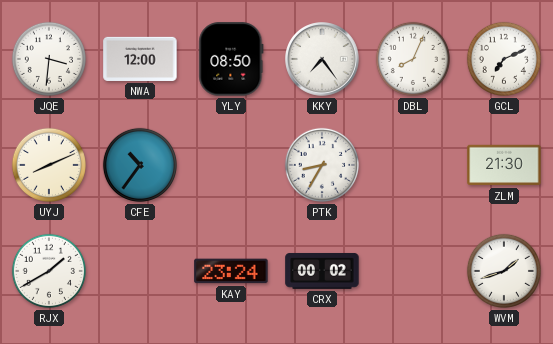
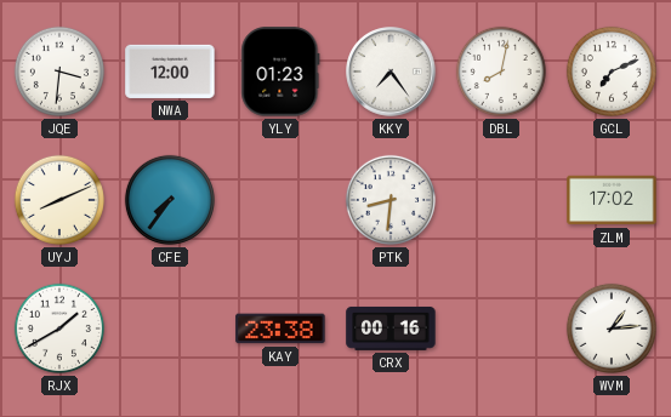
YLY: 08:50 -> 01:23 (280, 72)
DBL: 8:04 -> 8:02 (501, 72)
CFE: 10:36 -> 7:36 (170, 200)
PTK: 8:35 -> 8:31 (391, 200)
ZLM: 21:30 -> 17:02 (612, 200)
KAY: 23:24 -> 23:38 (280, 329)
CRX: 00:02 -> 00:16 (391, 329)
WVM: 1:42 -> 1:14 (612, 329)
